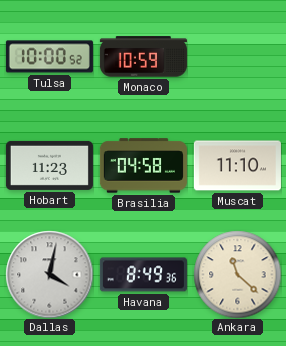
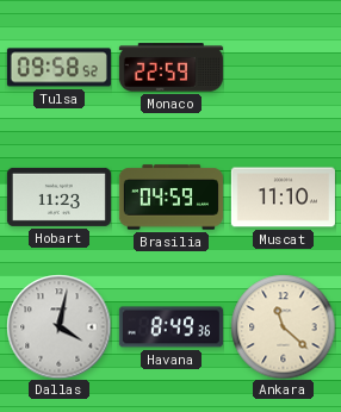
Tulsa: 10:00 -> 09:58 (58, 68)
Monaco: 10:59 -> 22:59 (170, 68)
Brasilia: 04:58 -> 04:59 (170, 198)
